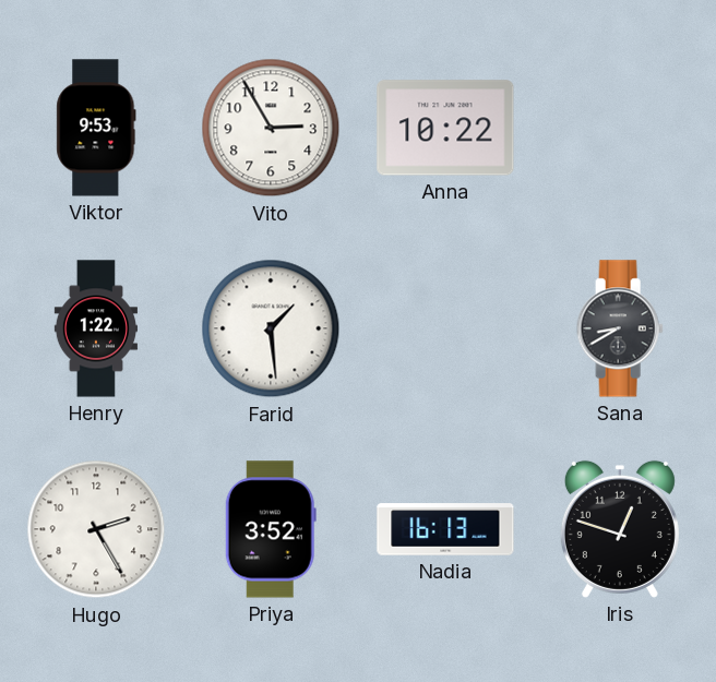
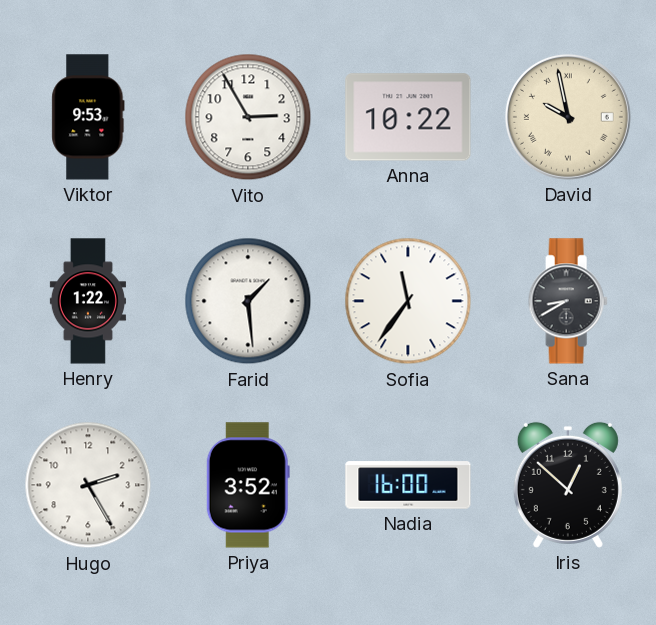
David: none -> 9:58 (568, 117)
Sofia: none -> 11:36 (408, 301)
Nadia: 16:13 -> 16:00 (408, 485)
Iris: 12:48 -> 12:52 (568, 485)
